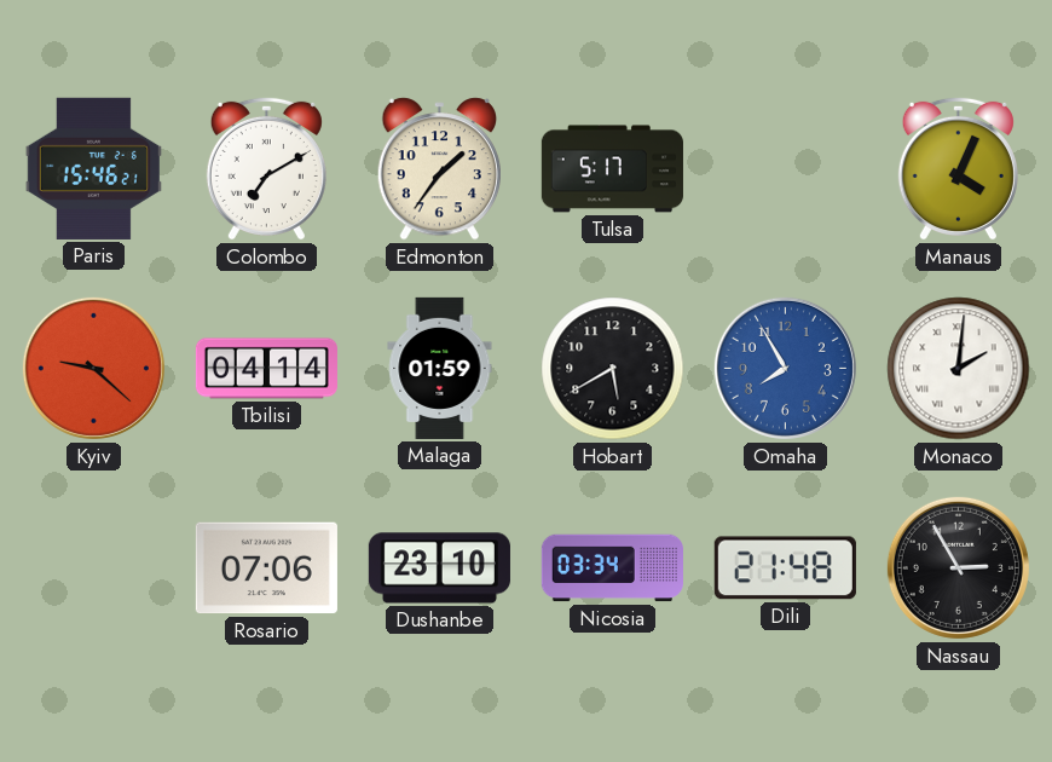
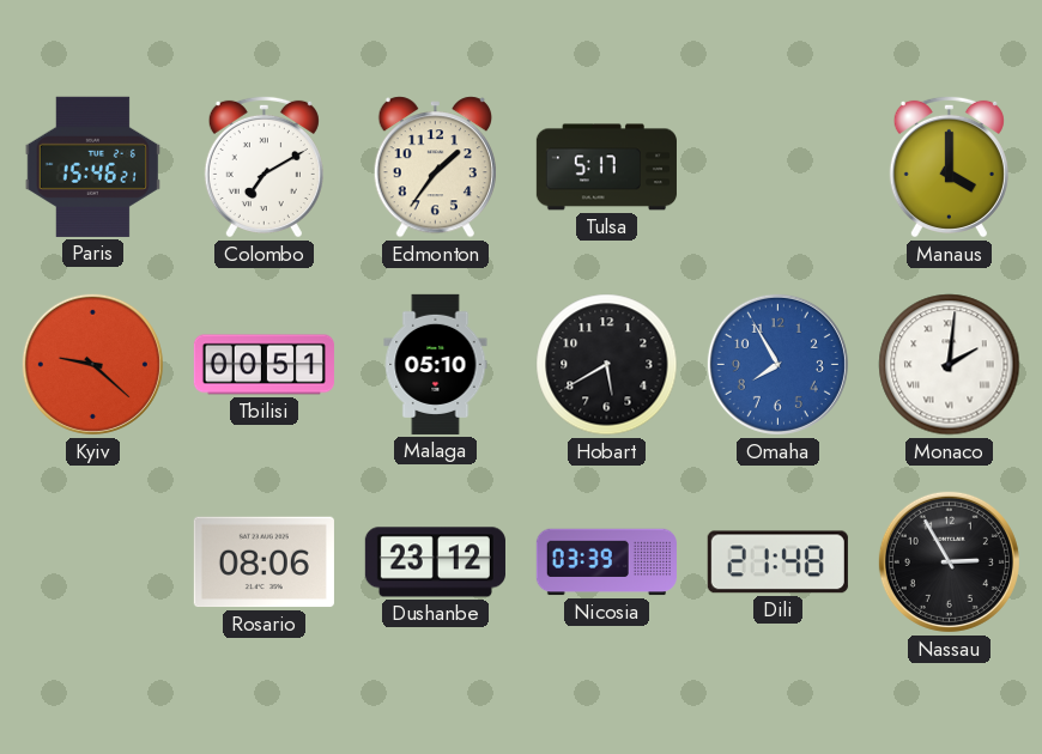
Manaus: 4:04 -> 4:00 (949, 166)
Tbilisi: 04:14 -> 00:51 (263, 365)
Malaga: 01:59 -> 05:10 (436, 364)
Rosario: 07:06 -> 08:06 (263, 563)
Dushanbe: 23:10 -> 23:12 (435, 563)
Nicosia: 03:34 -> 03:39 (606, 563)
